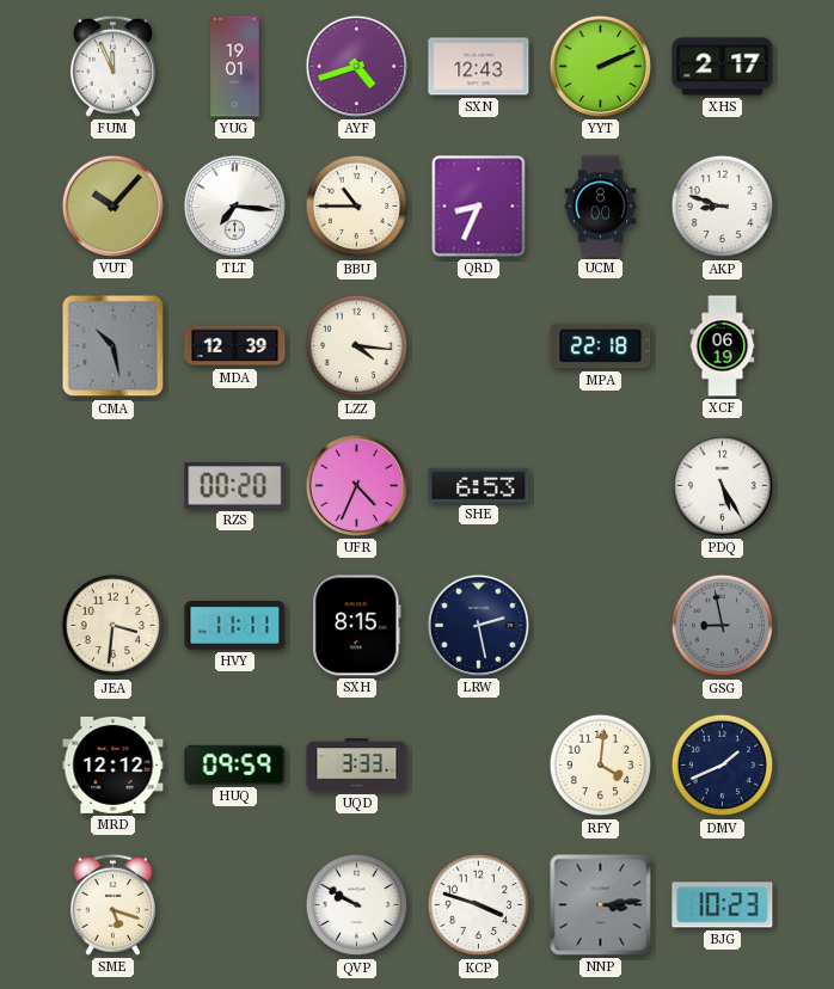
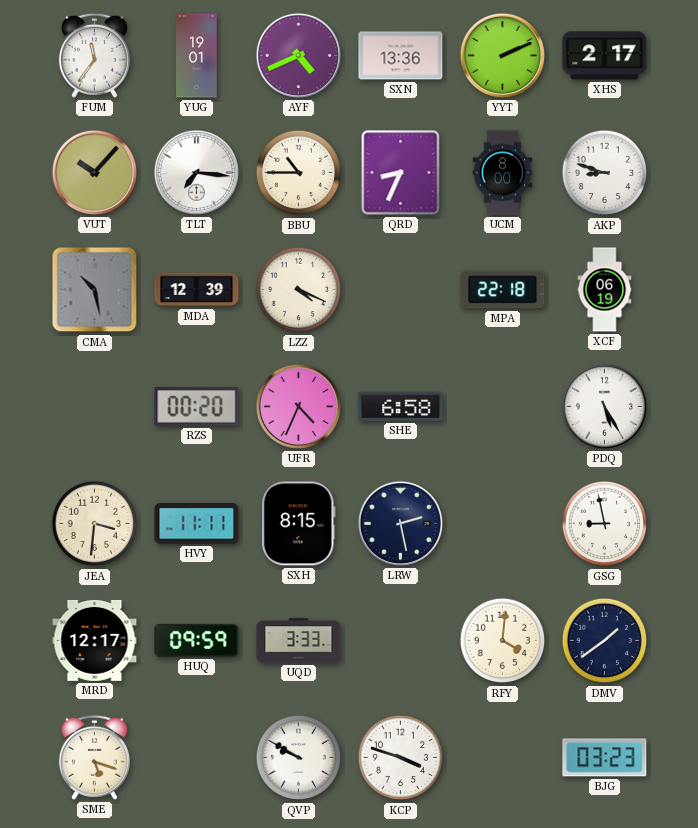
FUM: 11:56 -> 11:36 (94, 55)
AYF: 4:42 -> 4:41 (298, 55)
SXN: 12:43 -> 13:36 (401, 56)
LZZ: 4:16 -> 4:19 (299, 290)
SHE: 6:53 -> 6:58 (401, 406)
GSG dial: grey -> white (605, 524)
MRD: 12:12 -> 12:17 (95, 640)
DMV: 1:41 -> 1:39 (605, 641)
NNP: 3:14 -> none (601, 905)
BJG: 10:23 -> 03:23 (605, 758)
